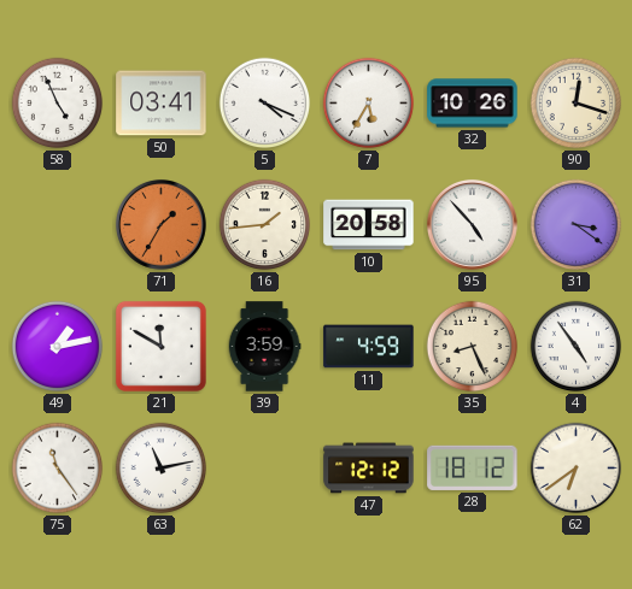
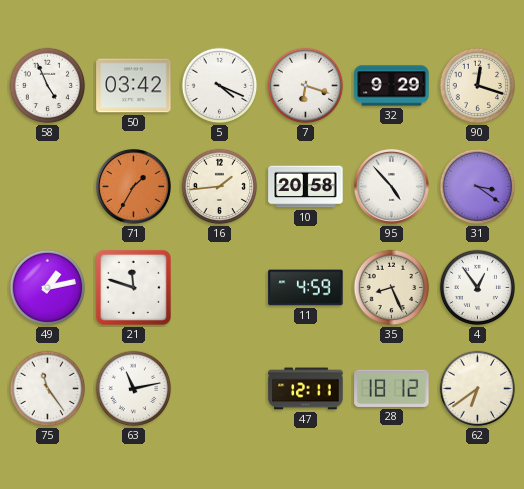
50: 03:41 -> 03:42 (134, 86)
7: 5:35 -> 6:18 (306, 86)
32: 10:26 -> 9:29 (392, 86)
21: 11:50 -> 11:48 (133, 287)
39: 3:59 -> none (264, 347)
4: 4:54 -> 12:54 (478, 288)
47: 12:12 -> 12:11 (306, 389)
